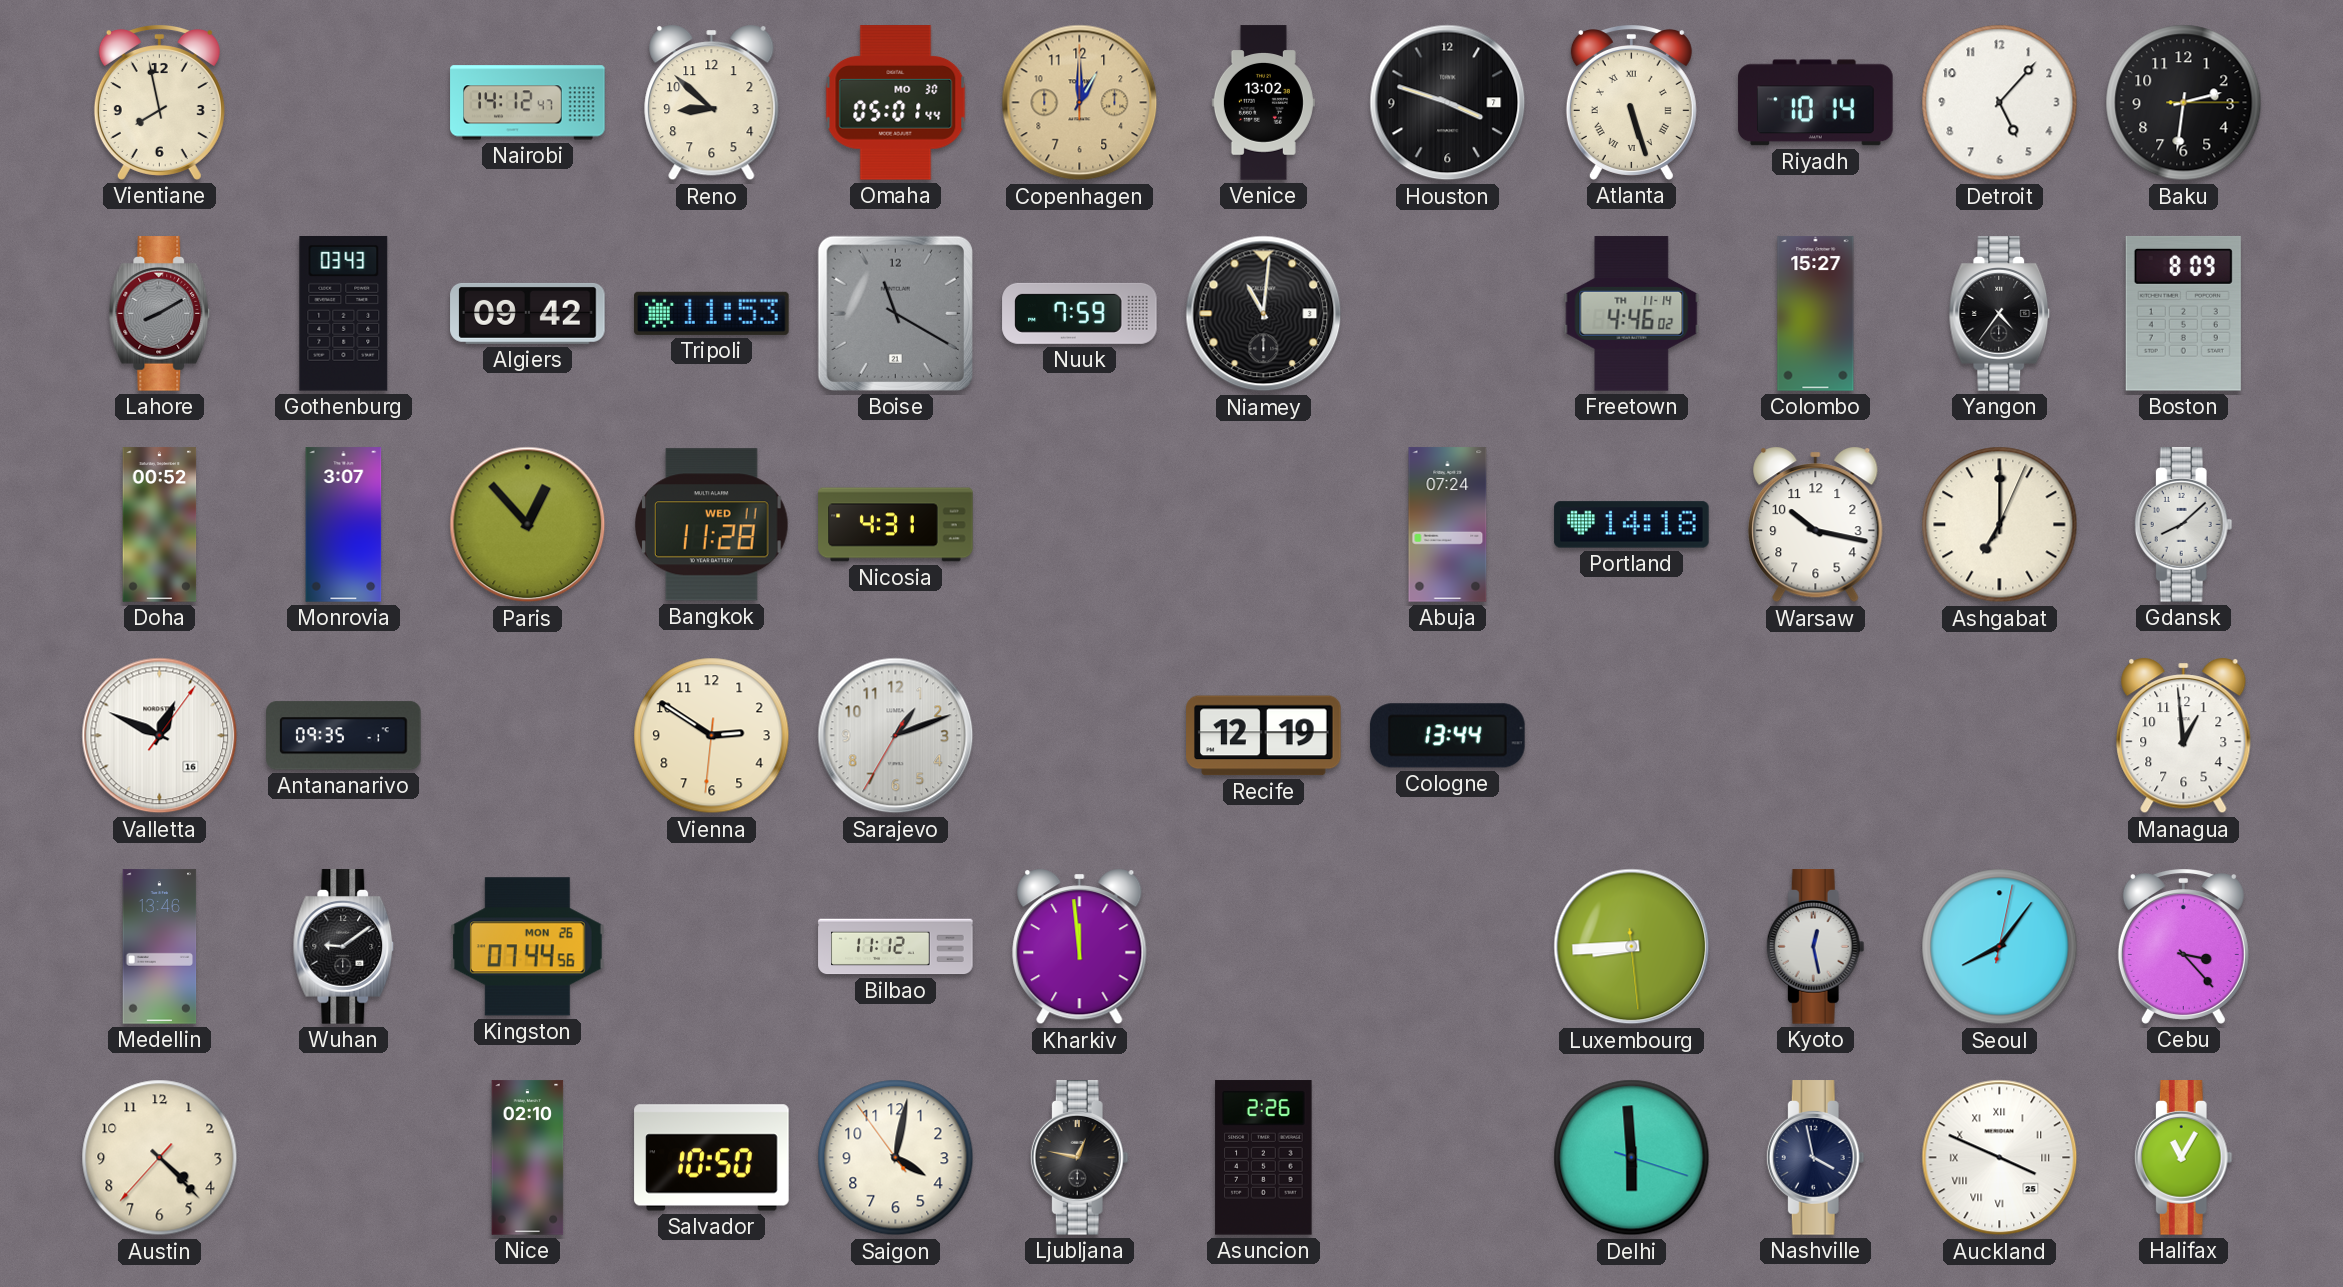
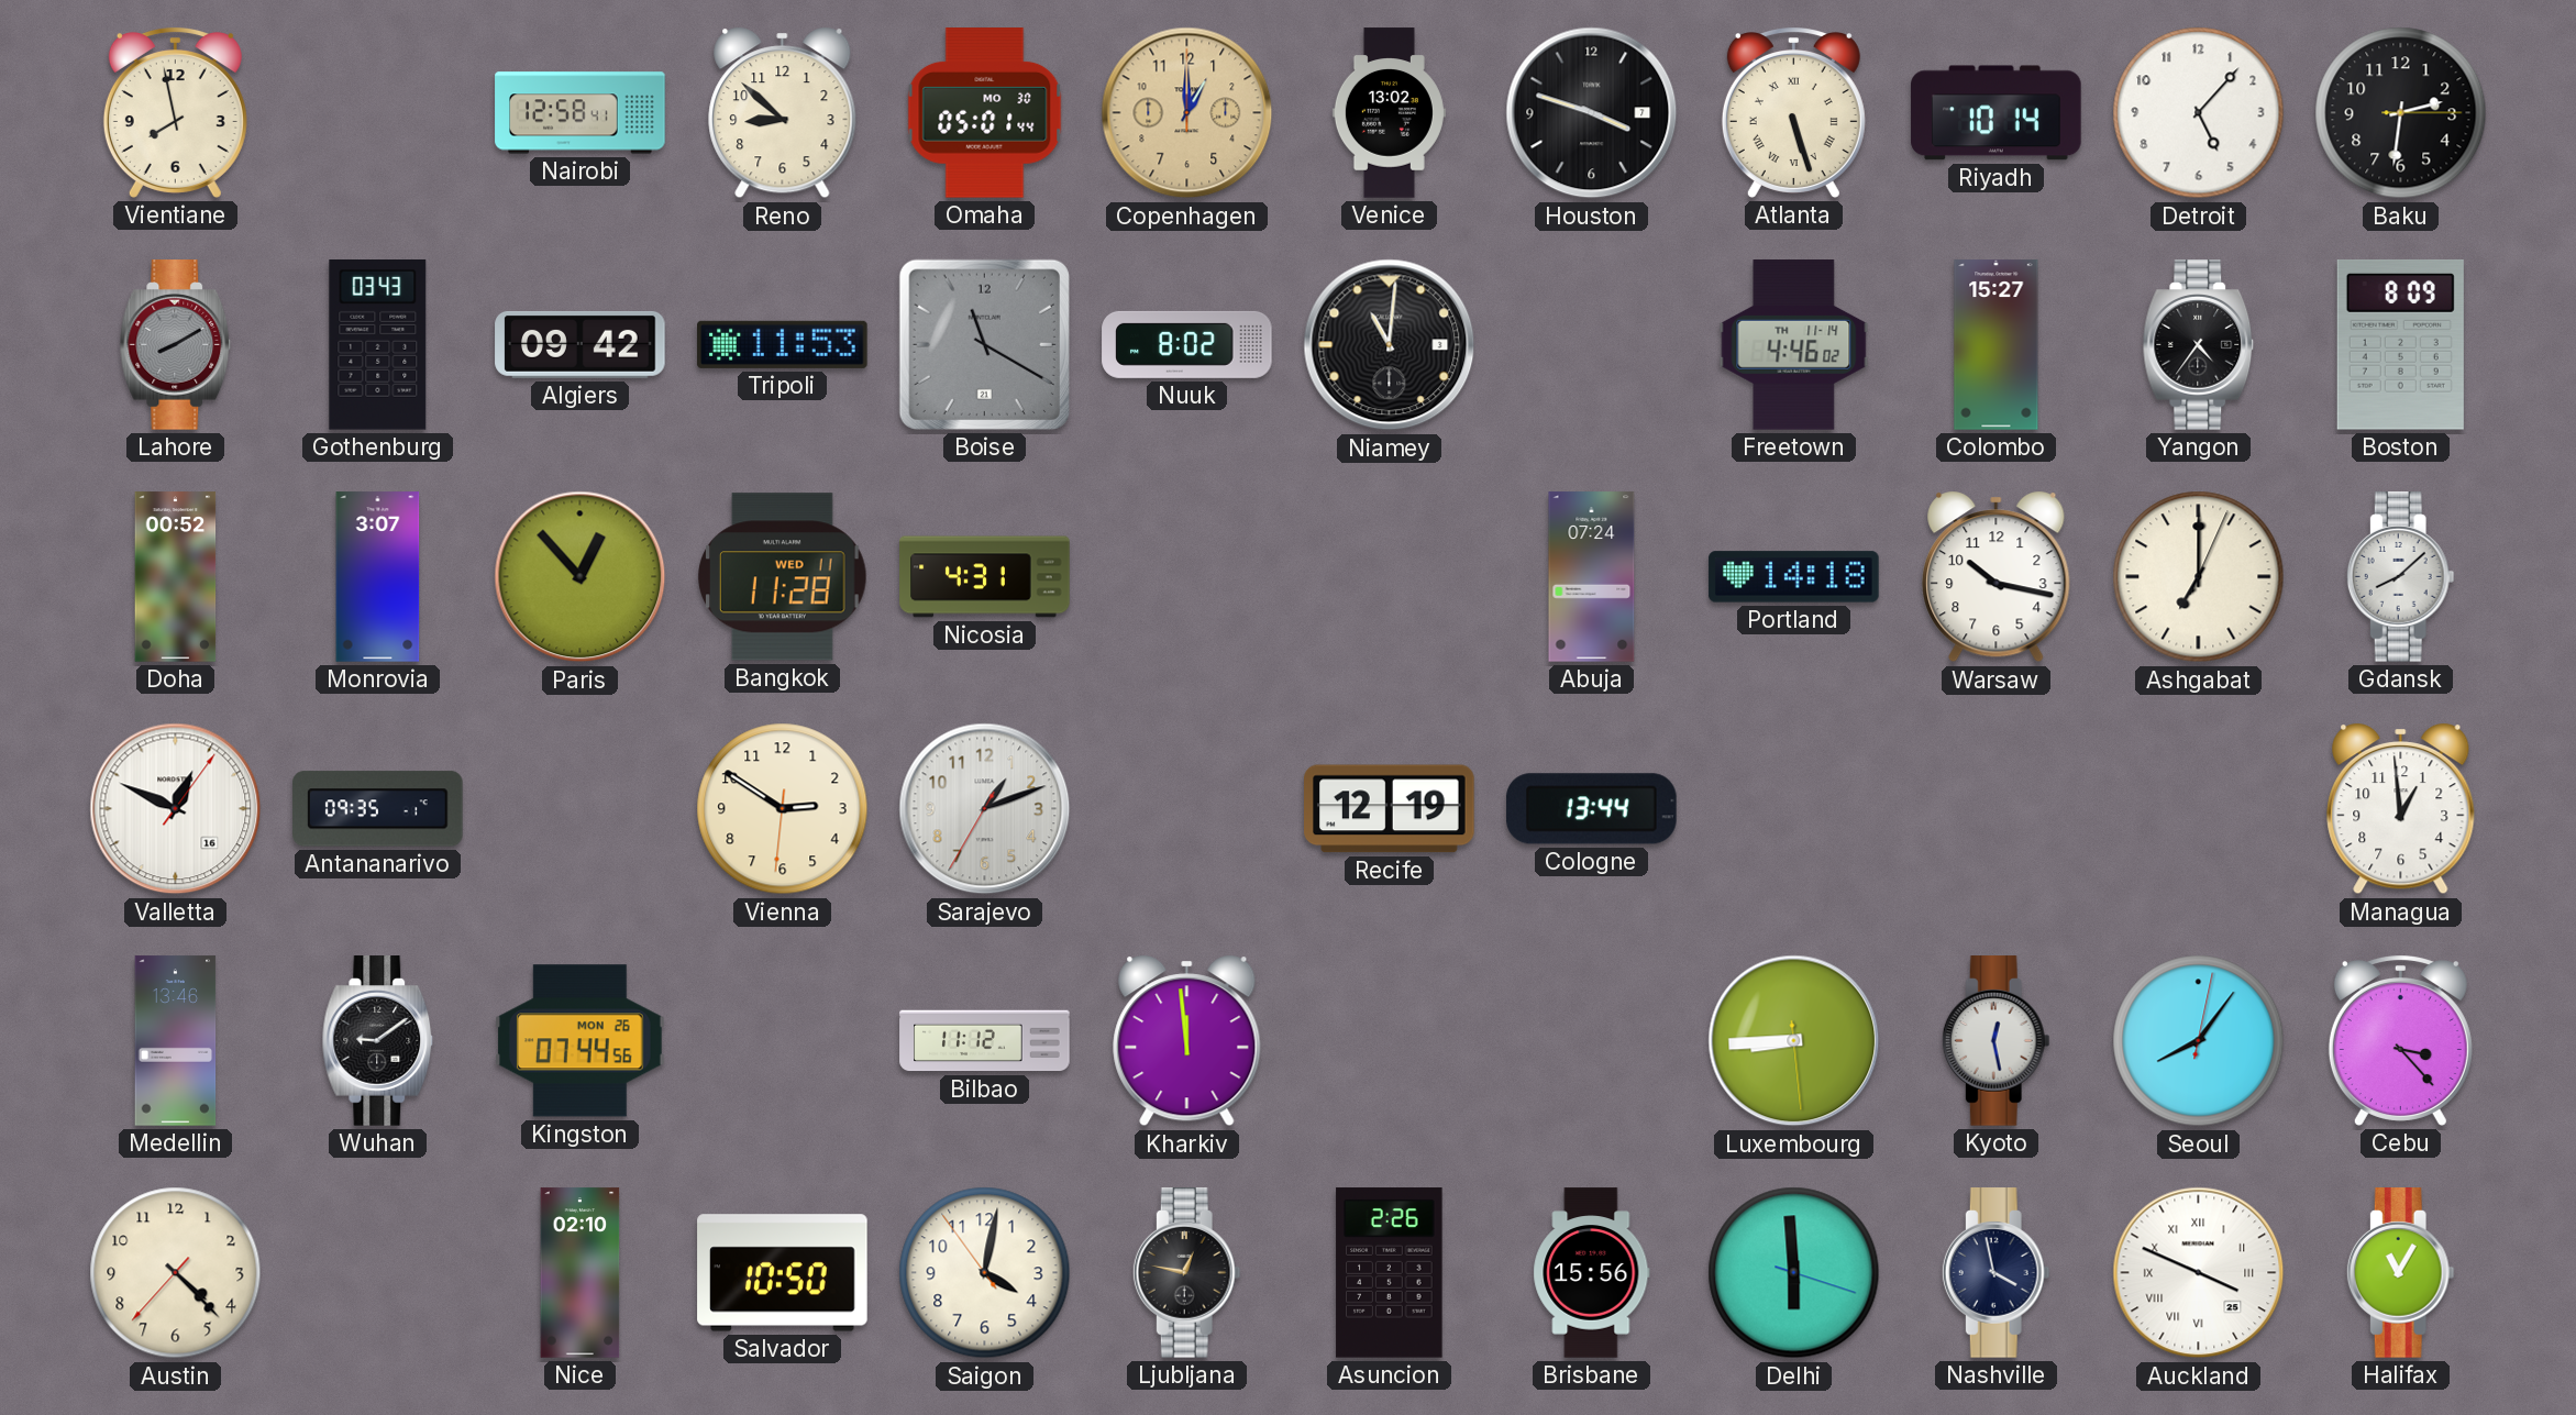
Nairobi: 14:12 -> 12:58 (581, 113)
Nuuk: 7:59 -> 8:02 (1187, 344)
Brisbane: none -> 15:56 (1592, 1273)
